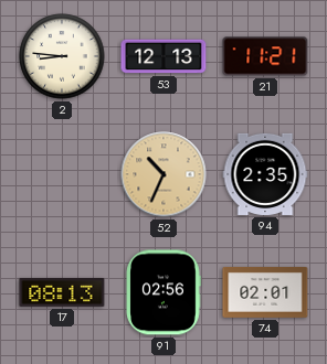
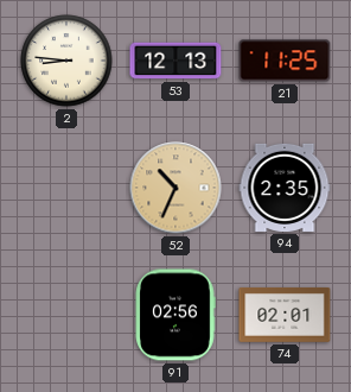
21: 11:21 -> 11:25 (285, 61)
17: 08:13 -> none (62, 292)
